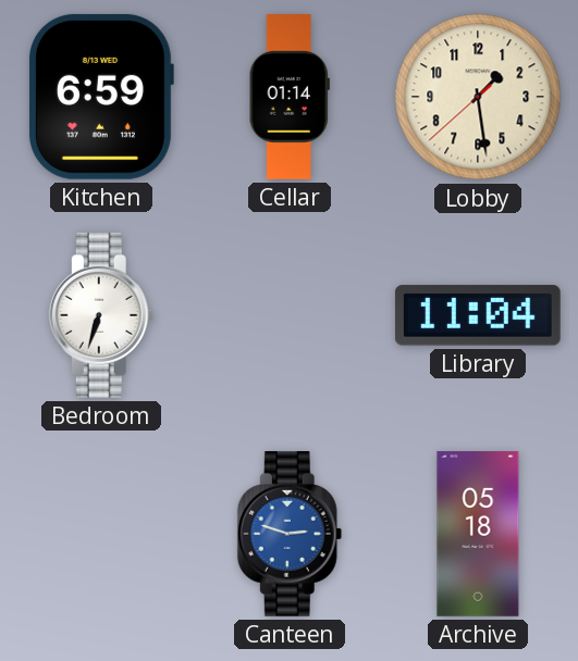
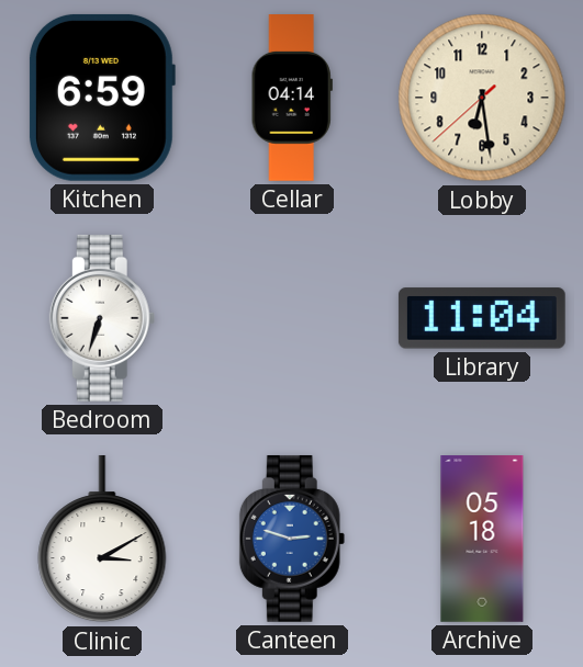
Cellar: 01:14 -> 04:14 (292, 99)
Lobby: 1:28 -> 6:28 (482, 98)
Clinic: none -> 3:10 (102, 539)
